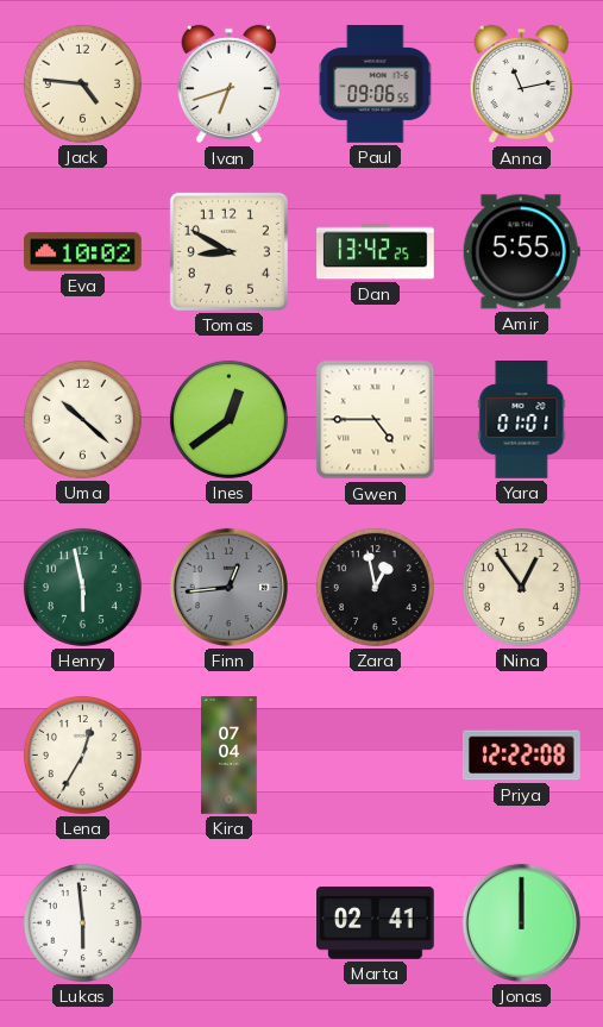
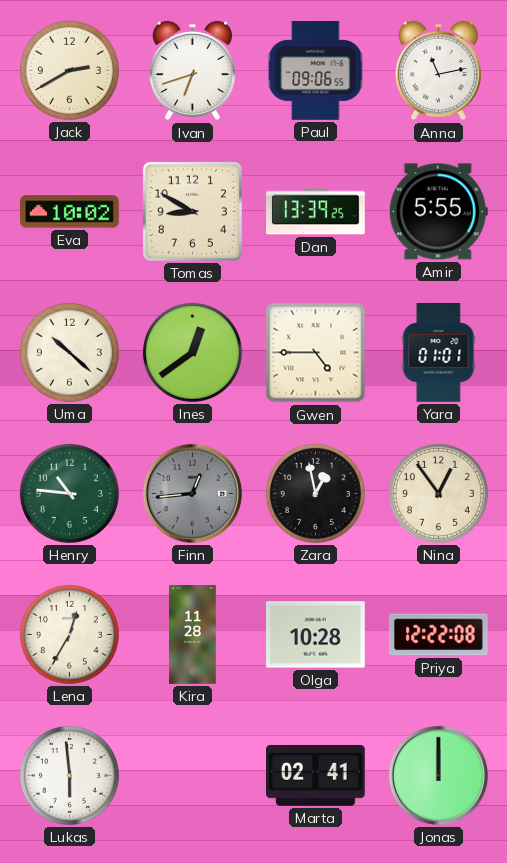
Jack: 4:46 -> 2:40 (69, 70)
Dan: 13:42 -> 13:39 (316, 212)
Henry: 5:58 -> 10:46 (69, 493)
Kira: 07:04 -> 11:28 (193, 635)
Olga: none -> 10:28 (316, 635)
